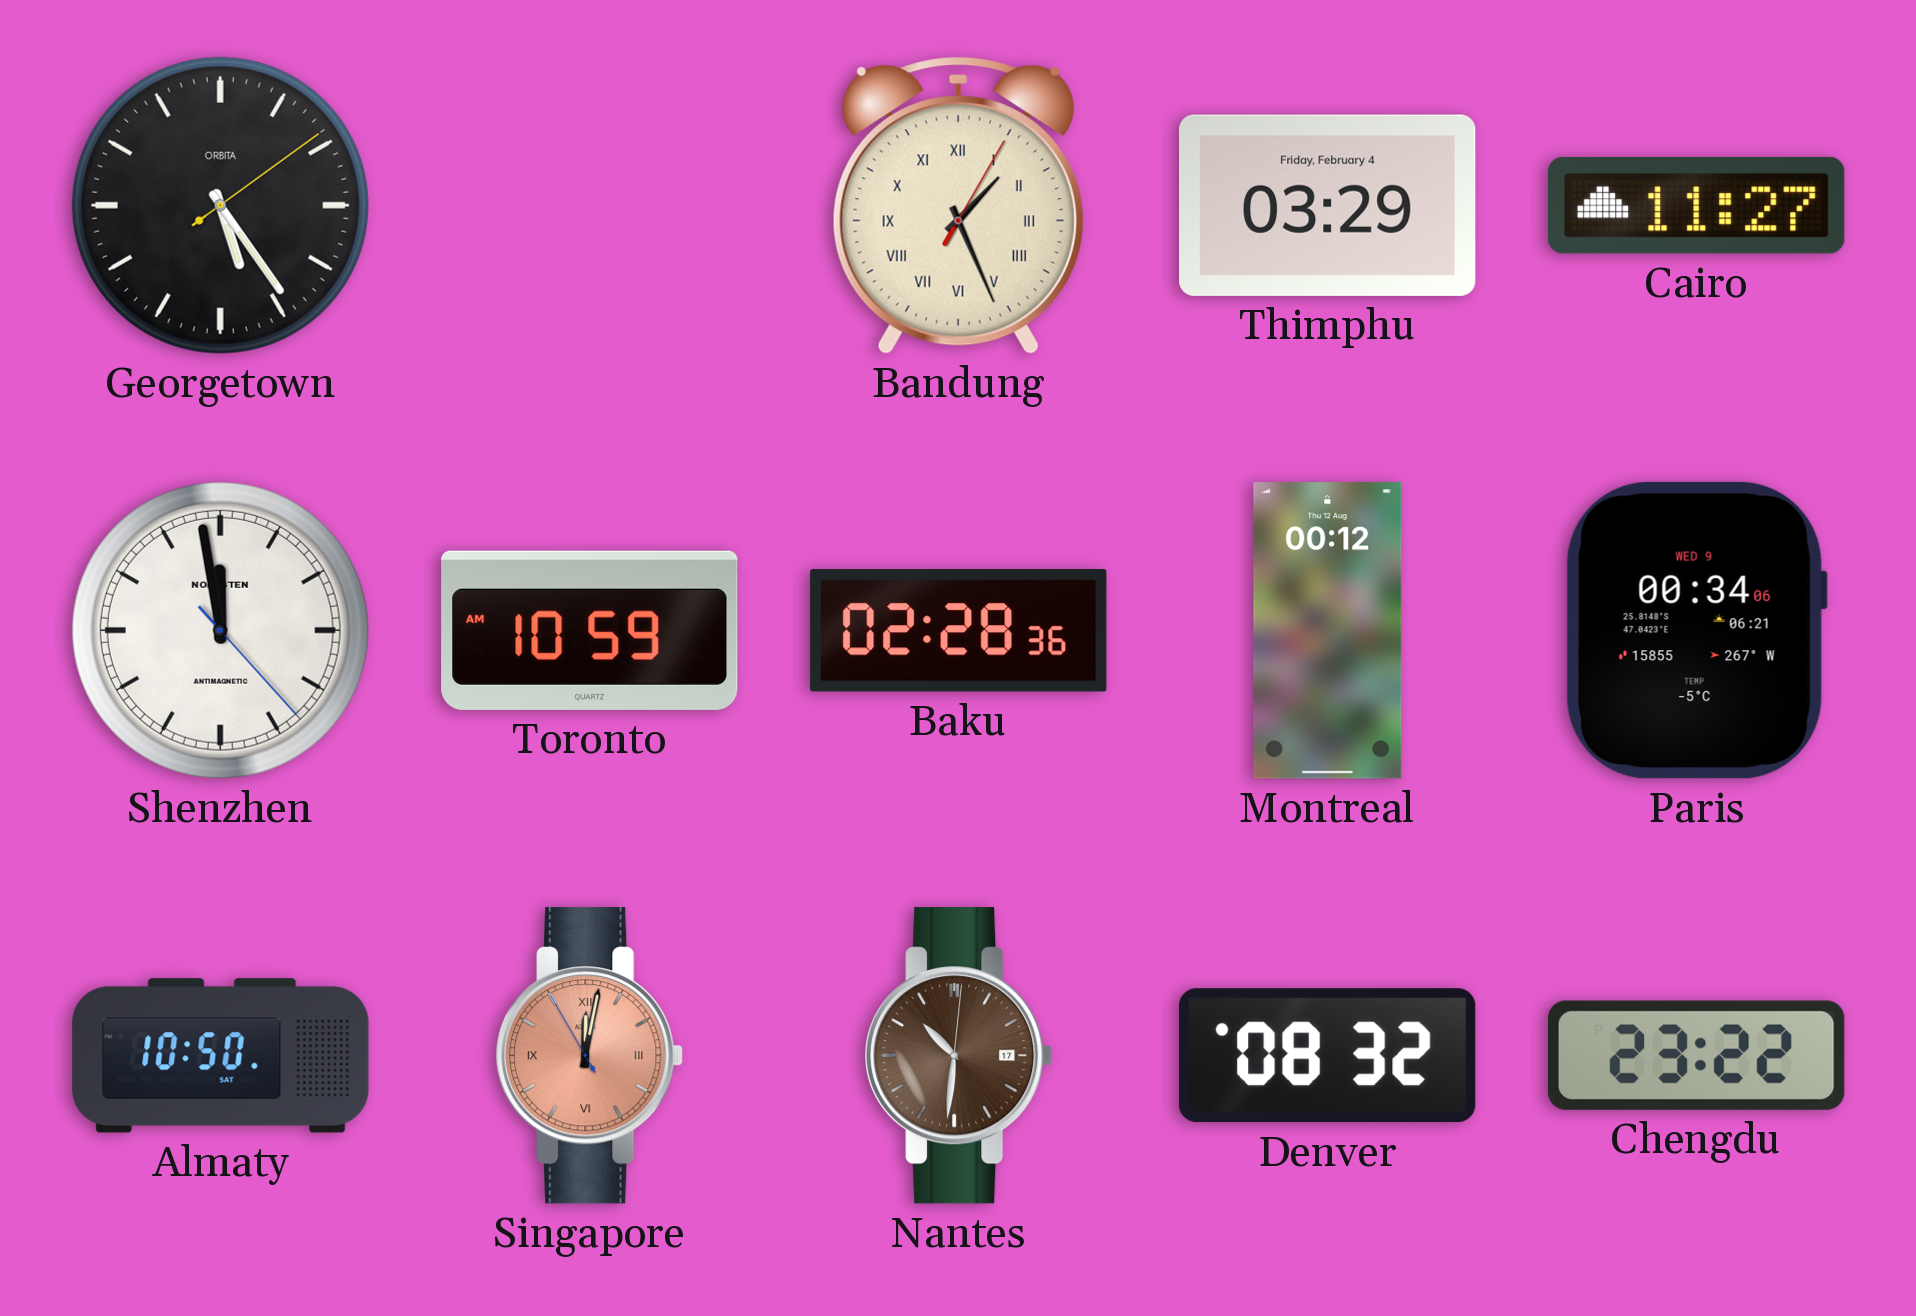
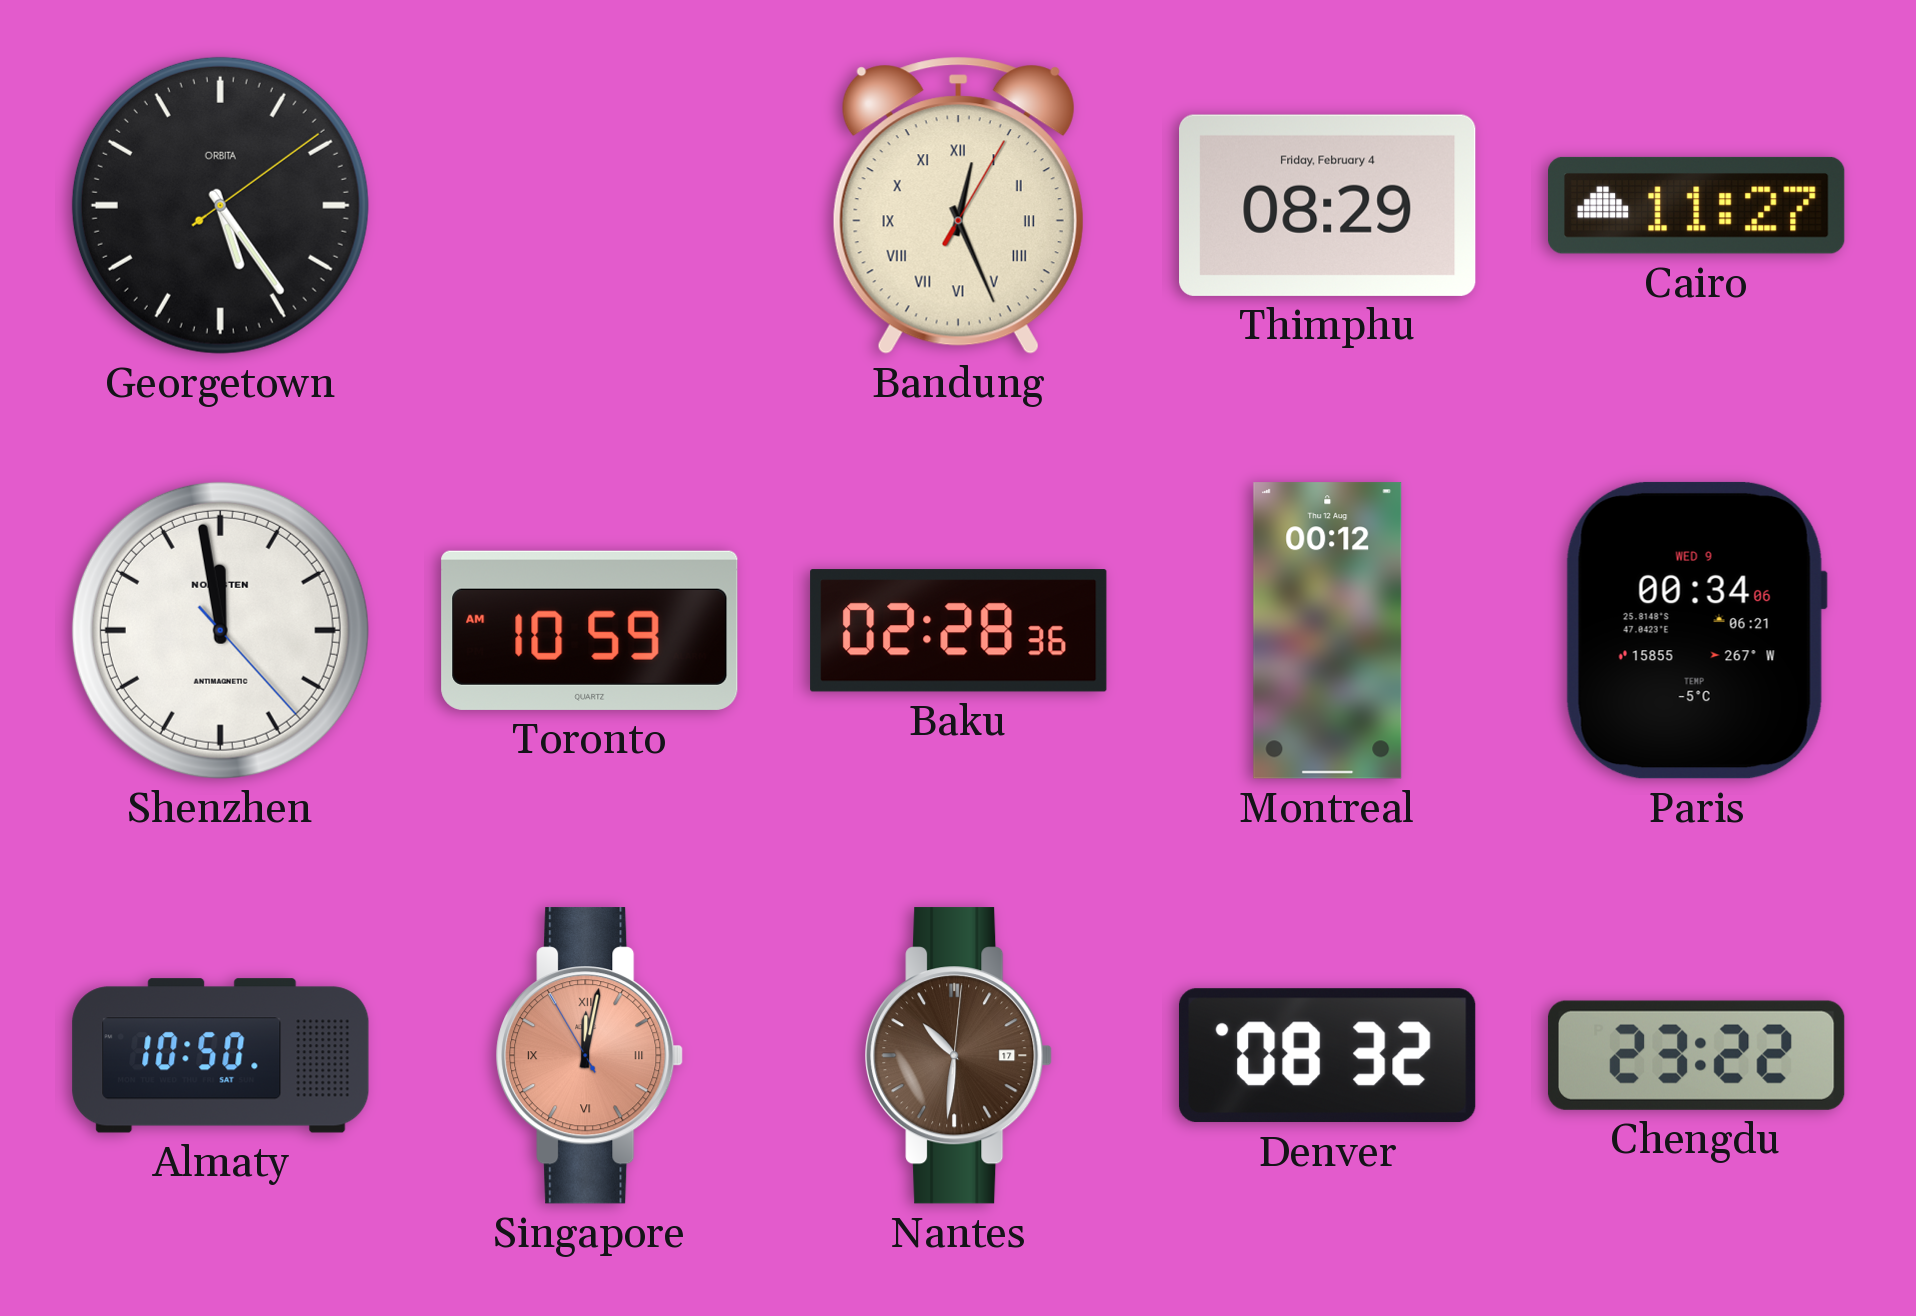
Bandung: 1:26 -> 12:26 (958, 205)
Thimphu: 03:29 -> 08:29 (1328, 205)
